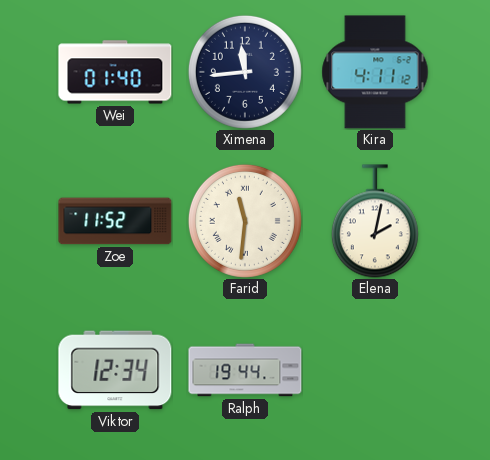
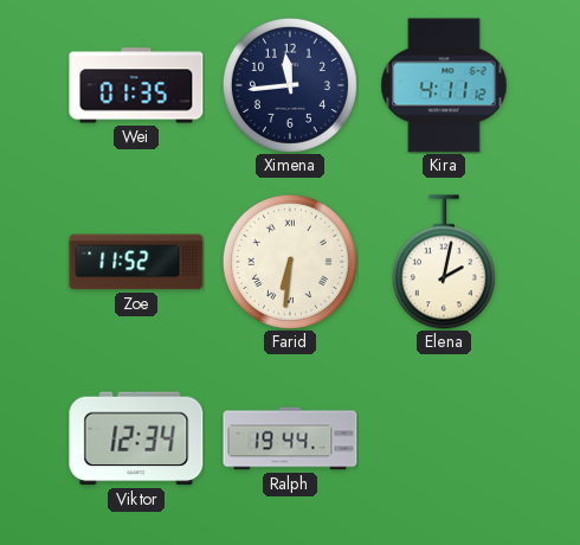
Wei: 01:40 -> 01:35 (136, 85)
Farid: 11:31 -> 6:31 (290, 262)
